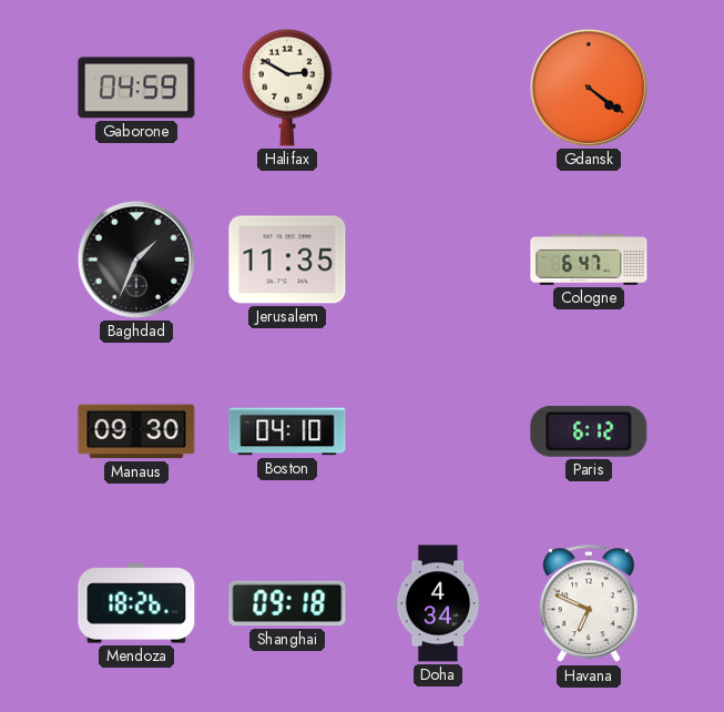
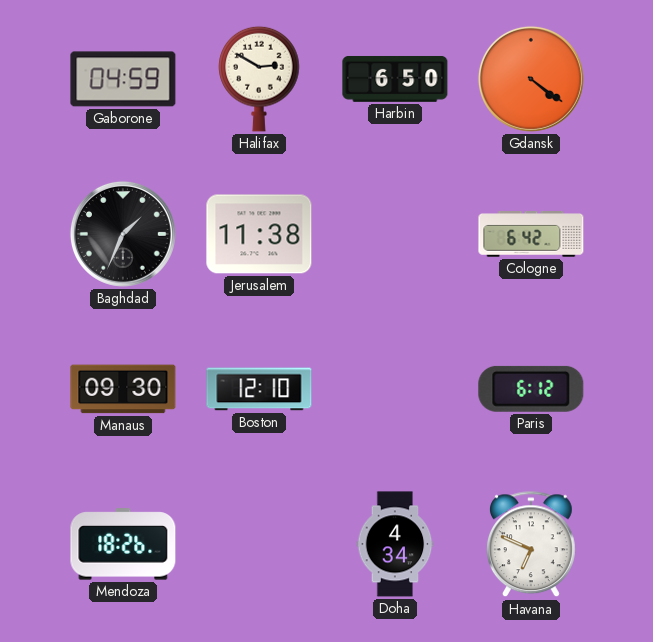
Harbin: none -> 6:50 (395, 79)
Jerusalem: 11:35 -> 11:38 (259, 234)
Cologne: 6:47 -> 6:42 (531, 235)
Boston: 04:10 -> 12:10 (259, 389)
Shanghai: 09:18 -> none (287, 603)
